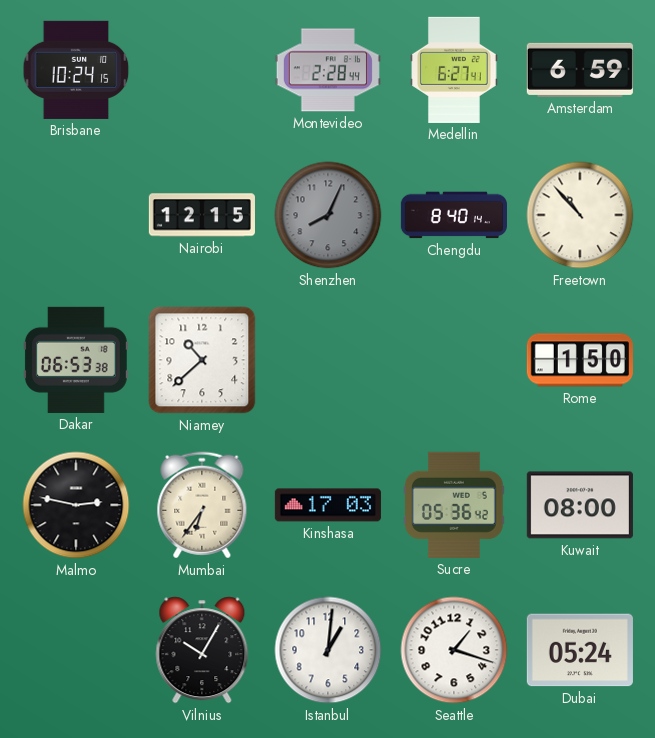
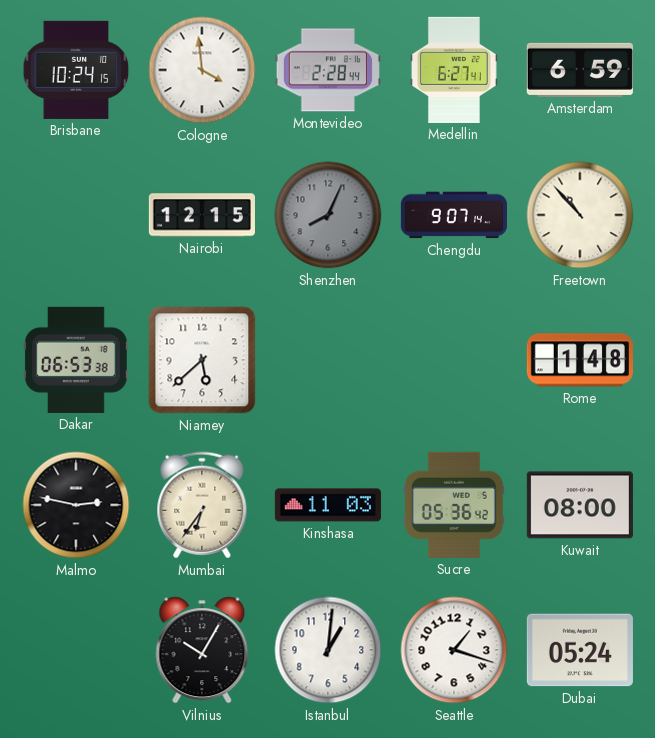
Cologne: none -> 3:59 (202, 70)
Chengdu: 8:40 -> 9:07 (454, 215)
Niamey: 10:38 -> 5:38 (202, 360)
Rome: 1:50 -> 1:48 (580, 360)
Kinshasa: 17:03 -> 11:03 (328, 505)
